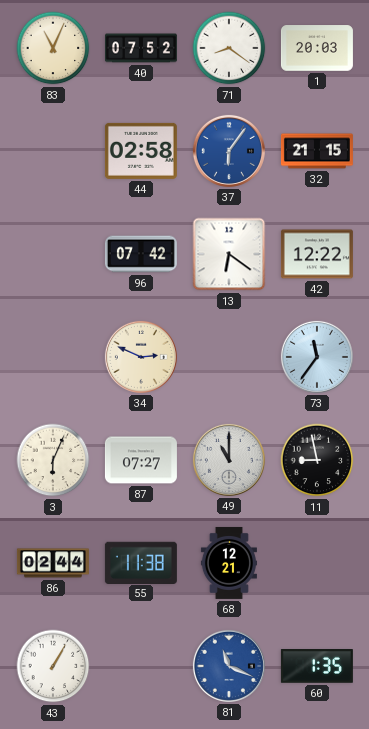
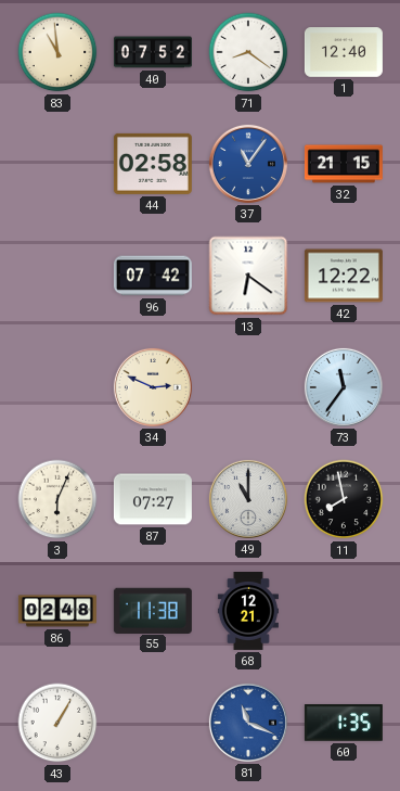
83: 11:04 -> 10:59 (57, 52)
1: 20:03 -> 12:40 (344, 52)
37: 6:06 -> 11:06 (248, 164)
11: 8:58 -> 7:58 (344, 499)
86: 02:44 -> 02:48 (57, 611)
